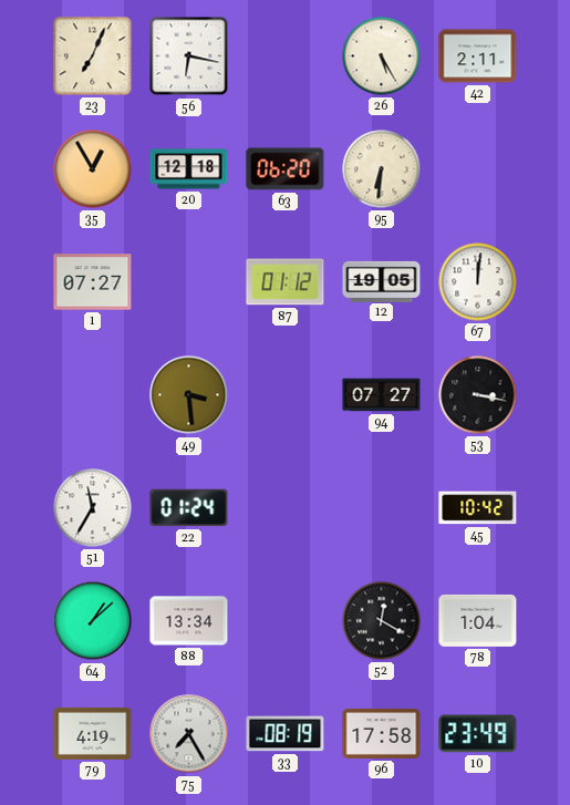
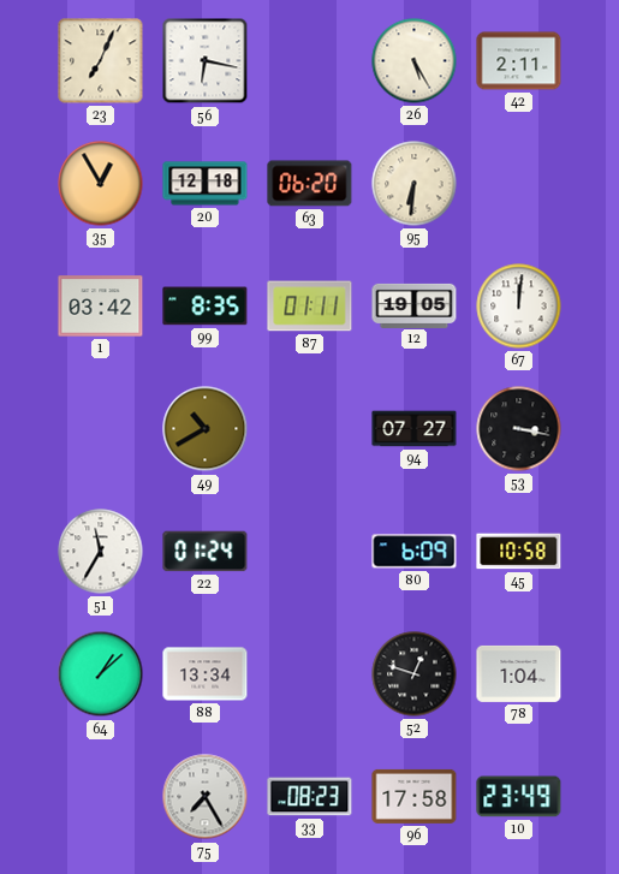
1: 07:27 -> 03:42 (101, 307)
99: none -> 8:35 (206, 307)
87: 01:12 -> 01:11 (310, 307)
49: 3:29 -> 10:40 (206, 429)
80: none -> 6:09 (415, 552)
45: 10:42 -> 10:58 (519, 552)
52: 12:20 -> 12:48 (415, 674)
79: 4:19 -> none (93, 733)
33: 08:19 -> 08:23 (310, 797)
